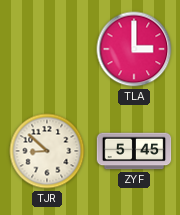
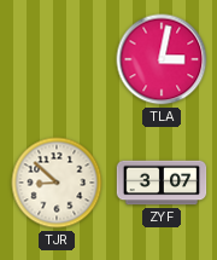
TLA: 3:00 -> 3:02 (162, 59)
ZYF: 5:45 -> 3:07 (162, 183)
